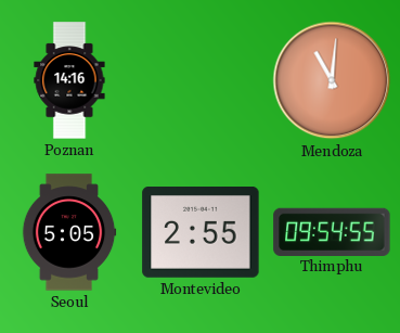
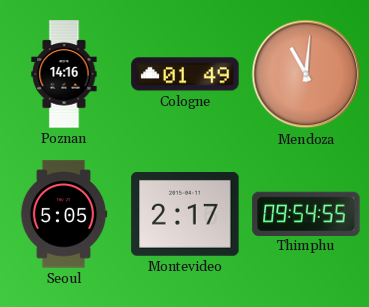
Cologne: none -> 01:49 (185, 74)
Montevideo: 2:55 -> 2:17 (185, 215)
